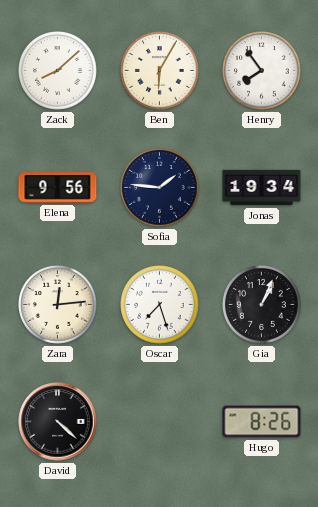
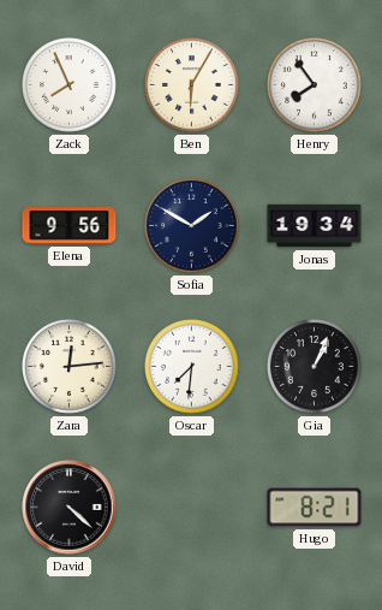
Zack: 8:08 -> 7:56 (70, 85)
Sofia: 1:46 -> 1:50 (192, 226)
Oscar: 7:27 -> 7:31 (192, 367)
Hugo: 8:26 -> 8:21 (315, 508)
